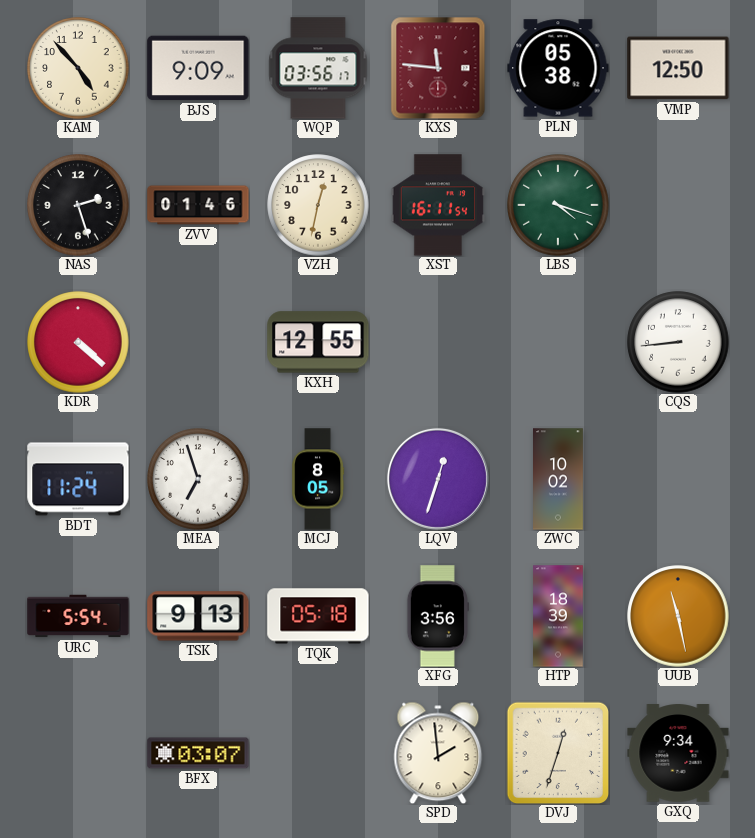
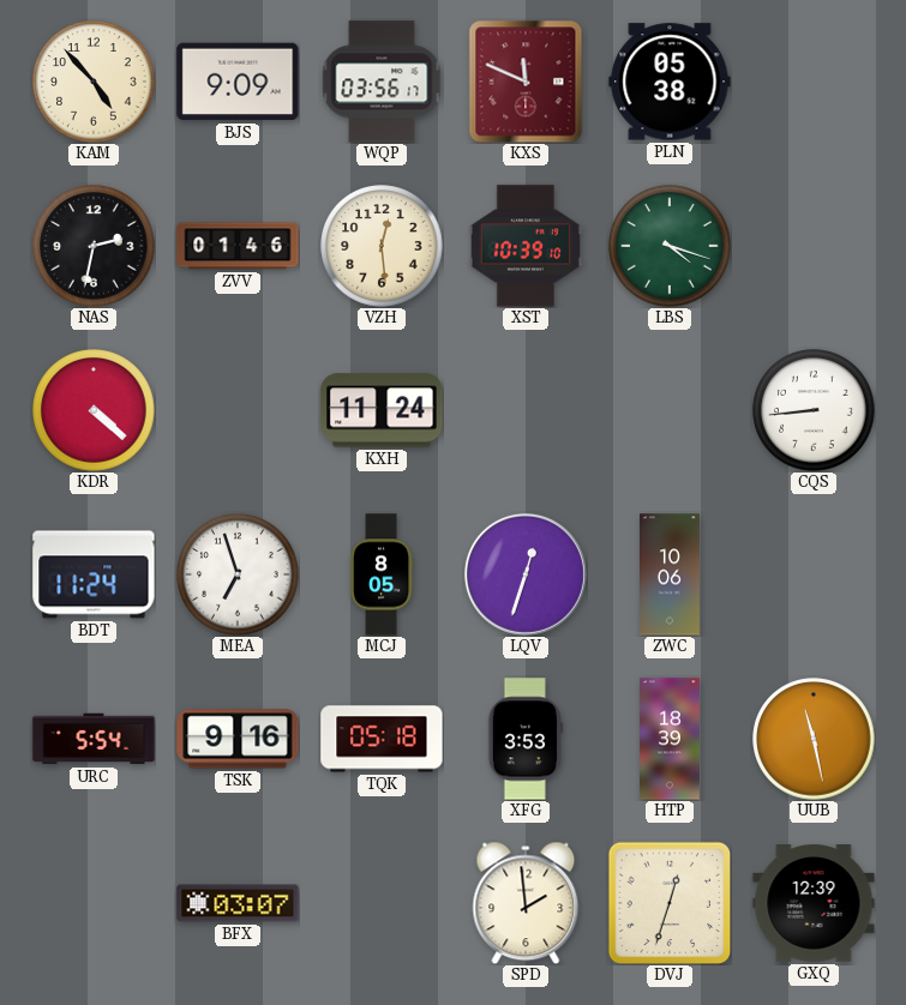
KXS: 11:46 -> 11:49 (526, 82)
VMP: 12:50 -> none (678, 68)
NAS: 2:27 -> 2:32 (94, 246)
VZH: 12:32 -> 12:29 (382, 246)
XST: 16:11 -> 10:39 (526, 246)
KXH: 12:55 -> 11:24 (382, 410)
ZWC: 10:02 -> 10:06 (671, 574)
TSK: 9:13 -> 9:16 (238, 739)
XFG: 3:56 -> 3:53 (524, 739)
GXQ: 9:34 -> 12:39 (814, 903)
